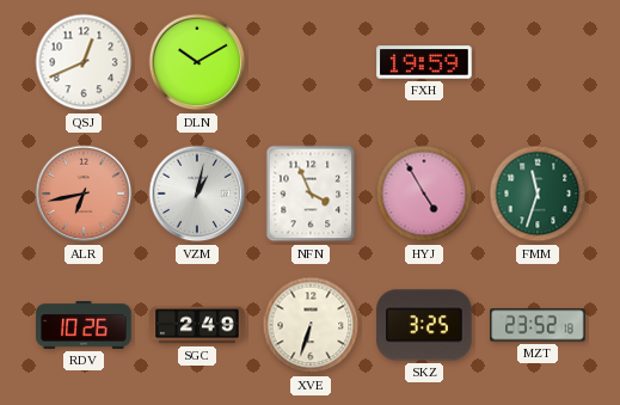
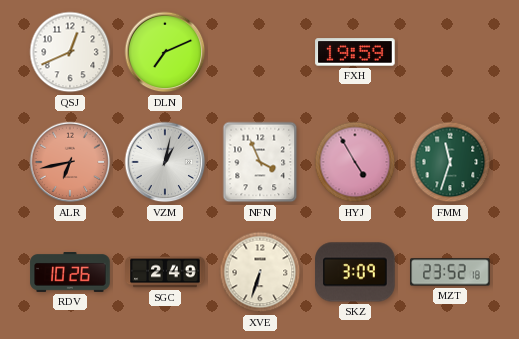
DLN: 10:10 -> 7:11 (165, 52)
SKZ: 3:25 -> 3:09 (355, 272)
